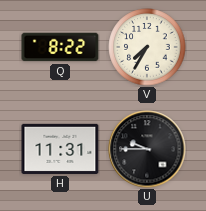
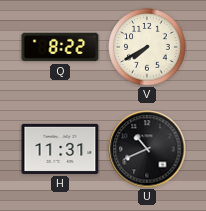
V: 7:35 -> 7:40 (147, 47)
U: 9:45 -> 10:41 (147, 149)
